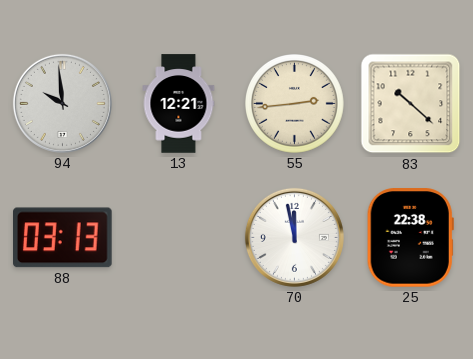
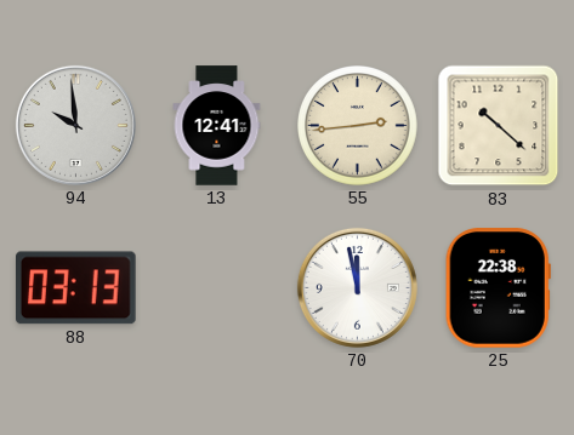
13: 12:21 -> 12:41 (217, 126)
